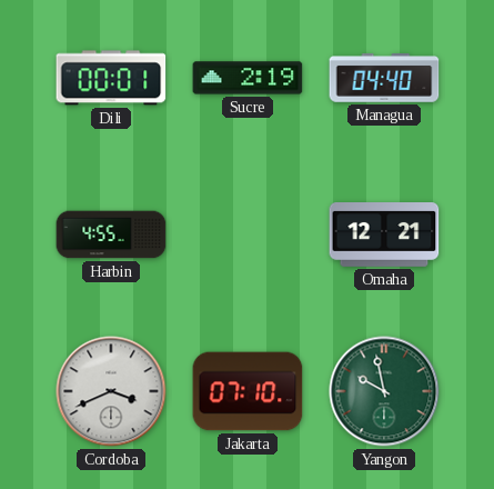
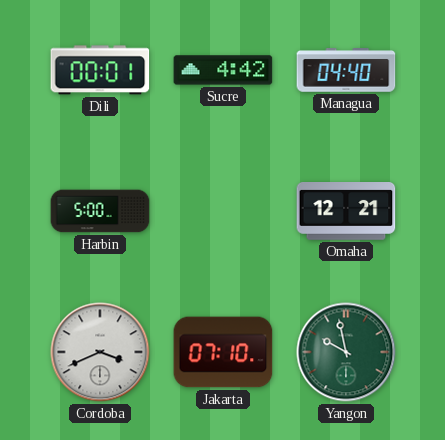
Sucre: 2:19 -> 4:42 (223, 70)
Harbin: 4:55 -> 5:00 (100, 211)
